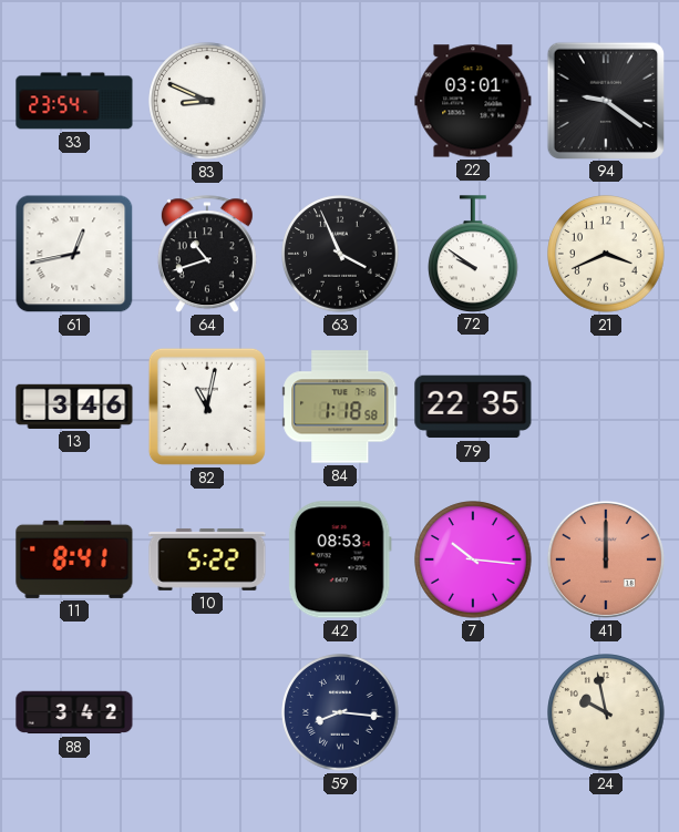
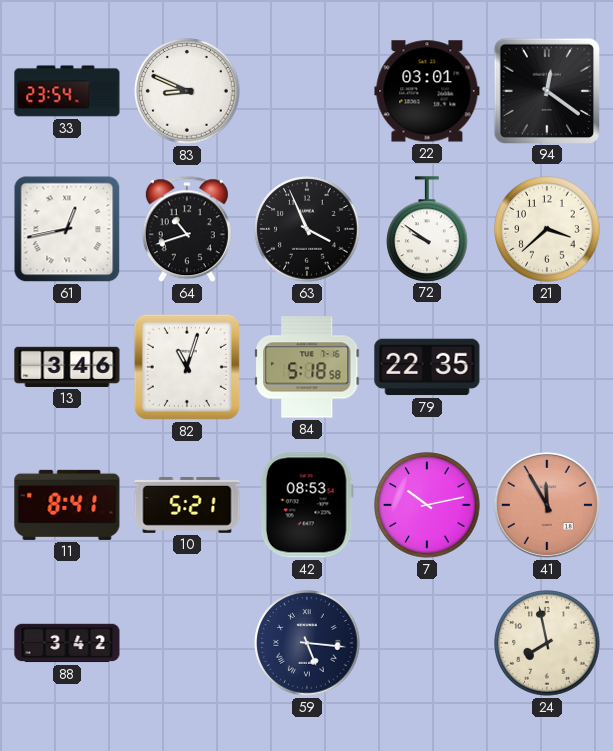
94: 9:21 -> 12:21 (546, 90)
21: 3:41 -> 3:38 (547, 229)
82: 11:02 -> 11:03 (187, 367)
84: 1:18 -> 5:18 (307, 367)
10: 5:22 -> 5:21 (187, 505)
7: 10:16 -> 10:13 (427, 505)
41: 12:00 -> 11:55 (547, 505)
59: 8:16 -> 5:16 (307, 643)
24: 9:58 -> 7:58 (547, 643)
